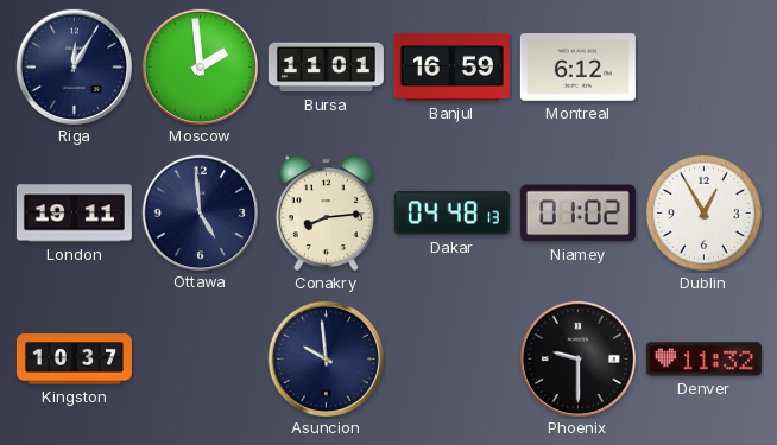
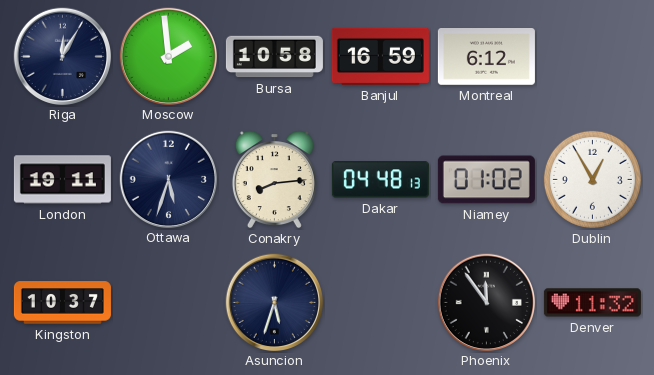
Bursa: 11:01 -> 10:58 (274, 57)
Ottawa: 4:59 -> 5:33 (168, 179)
Asuncion: 9:59 -> 5:33 (274, 302)
Phoenix: 9:30 -> 11:54 (486, 302)
